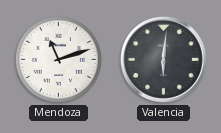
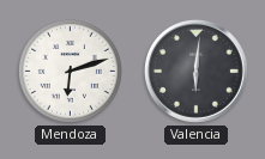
Mendoza: 11:12 -> 6:12 (70, 71)
